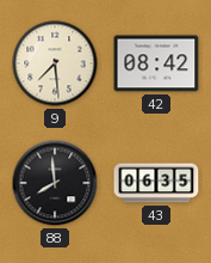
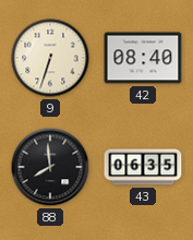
9: 7:29 -> 6:33 (50, 58)
42: 08:42 -> 08:40 (143, 58)
